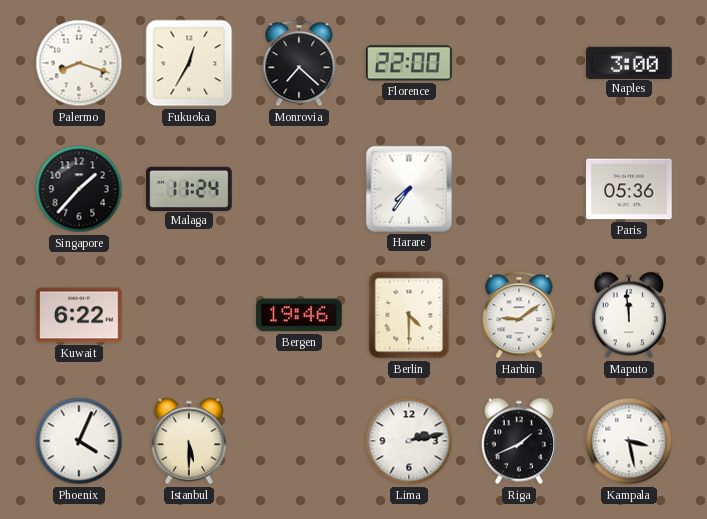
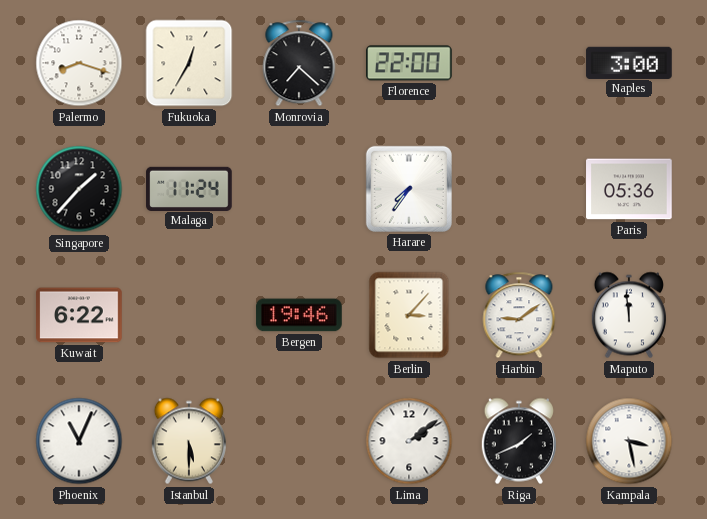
Berlin: 4:30 -> 3:07 (409, 315)
Phoenix: 4:04 -> 11:04 (79, 441)
Lima: 2:13 -> 2:09 (409, 441)
